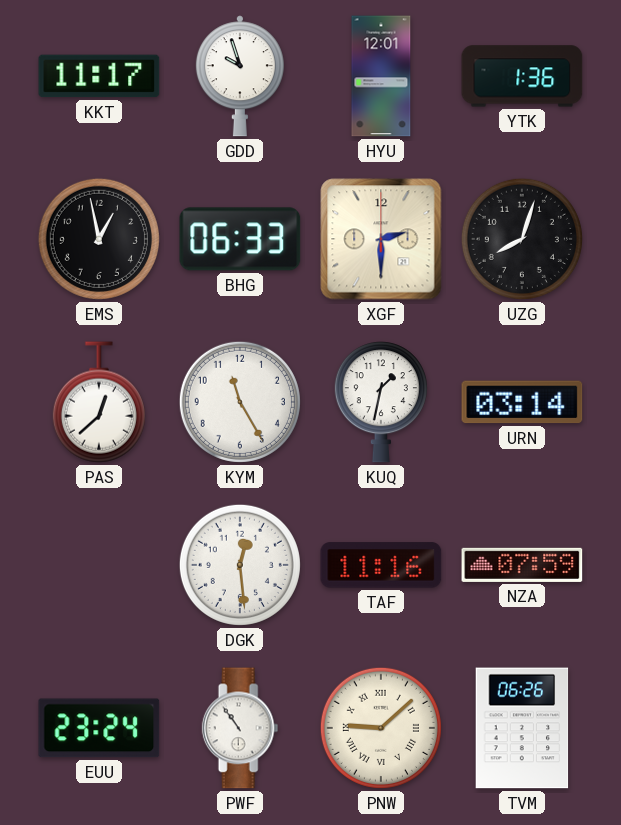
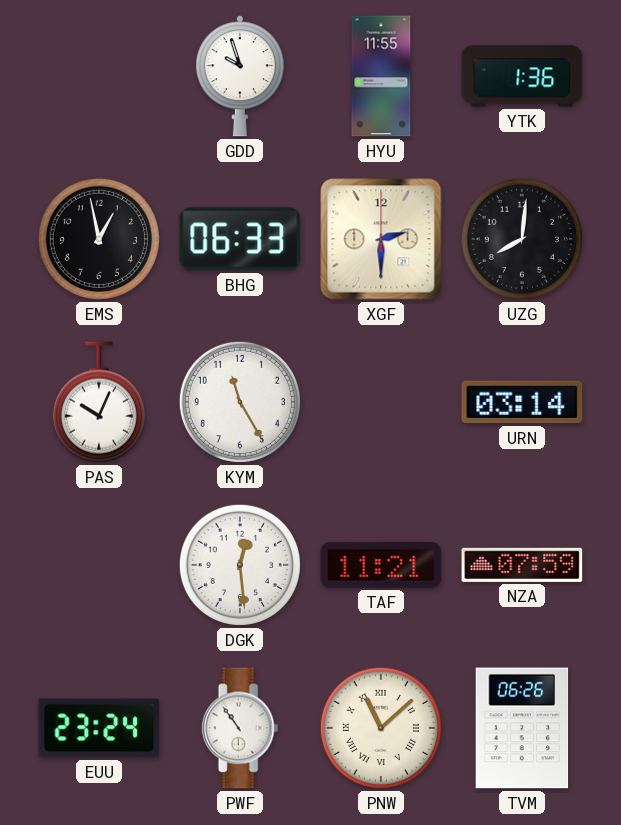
KKT: 11:17 -> none (99, 76)
HYU: 12:01 -> 11:55 (381, 76)
UZG: 8:03 -> 8:01 (522, 239)
PAS: 12:38 -> 10:04 (99, 402)
KUQ: 1:32 -> none (381, 402)
TAF: 11:16 -> 11:21 (381, 565)
PNW: 9:08 -> 11:08 (381, 728)
